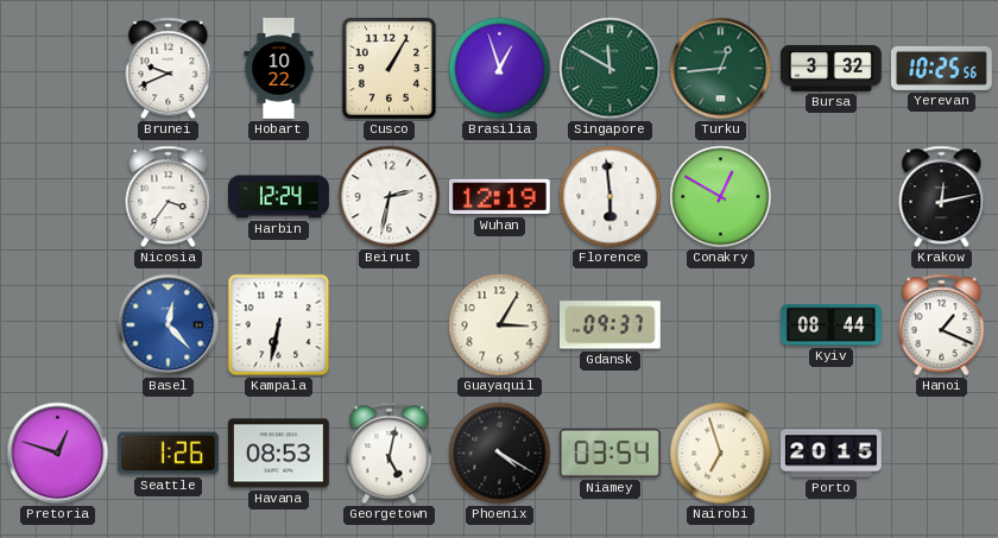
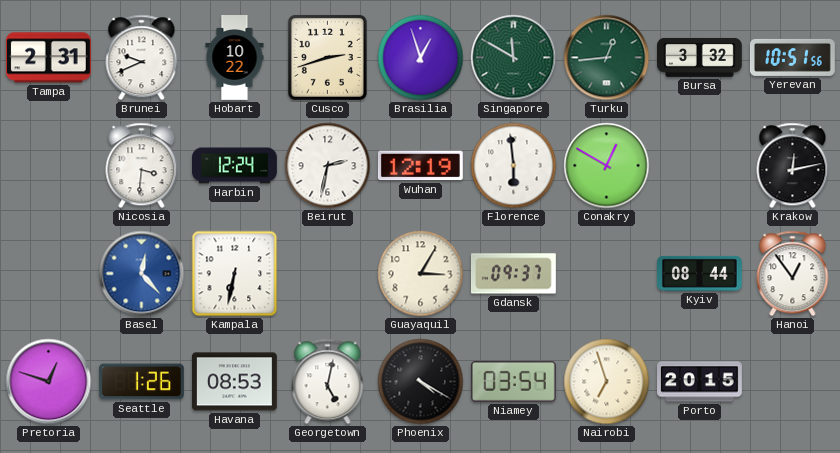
Tampa: none -> 2:31 (48, 58)
Cusco: 1:05 -> 2:42 (327, 57)
Yerevan: 10:25 -> 10:51 (793, 57)
Nicosia: 3:36 -> 3:31 (142, 166)
Hanoi: 1:19 -> 12:54 (793, 274)
